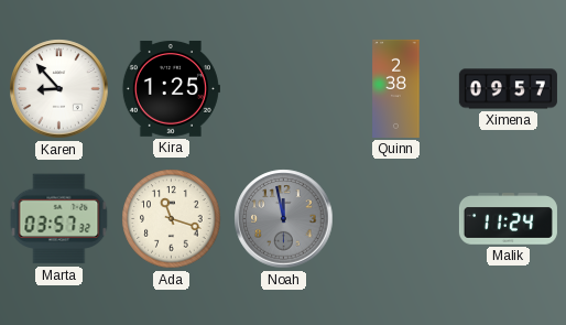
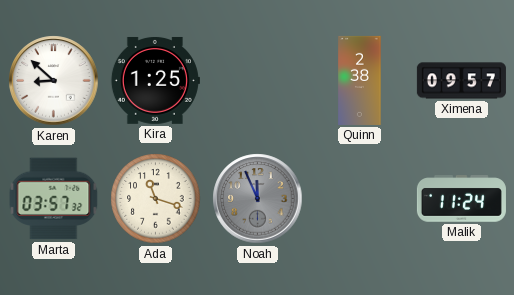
Karen: 8:53 -> 8:52 (54, 81)
Noah: 11:58 -> 11:56 (258, 199)
